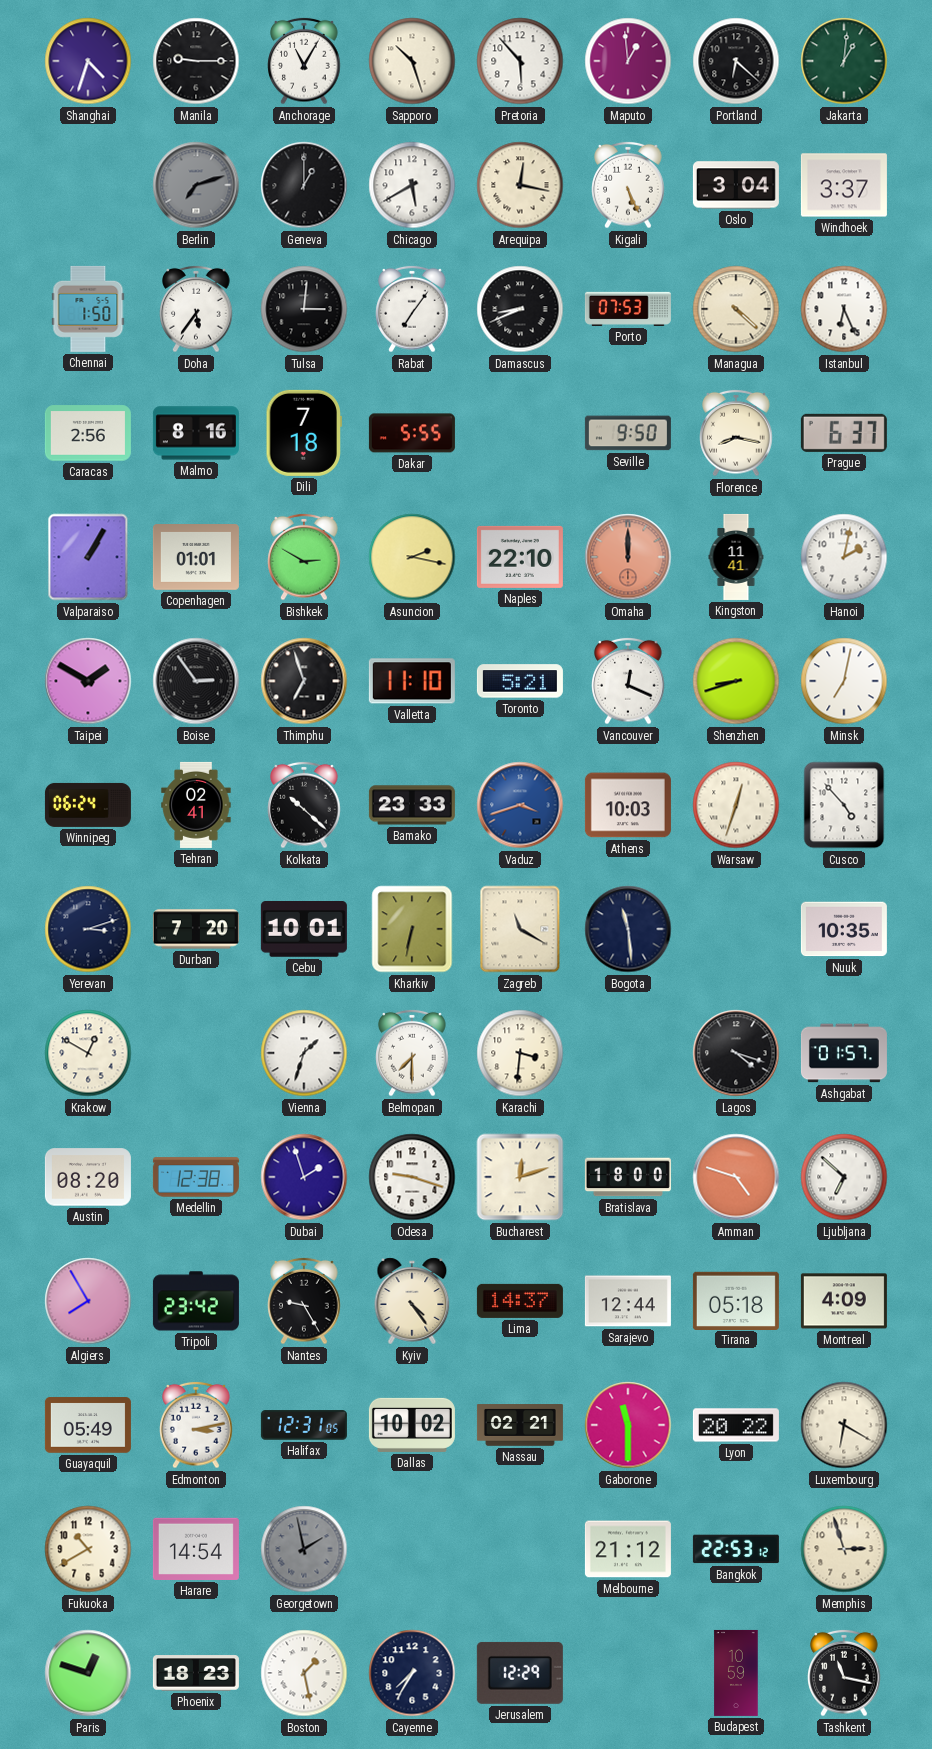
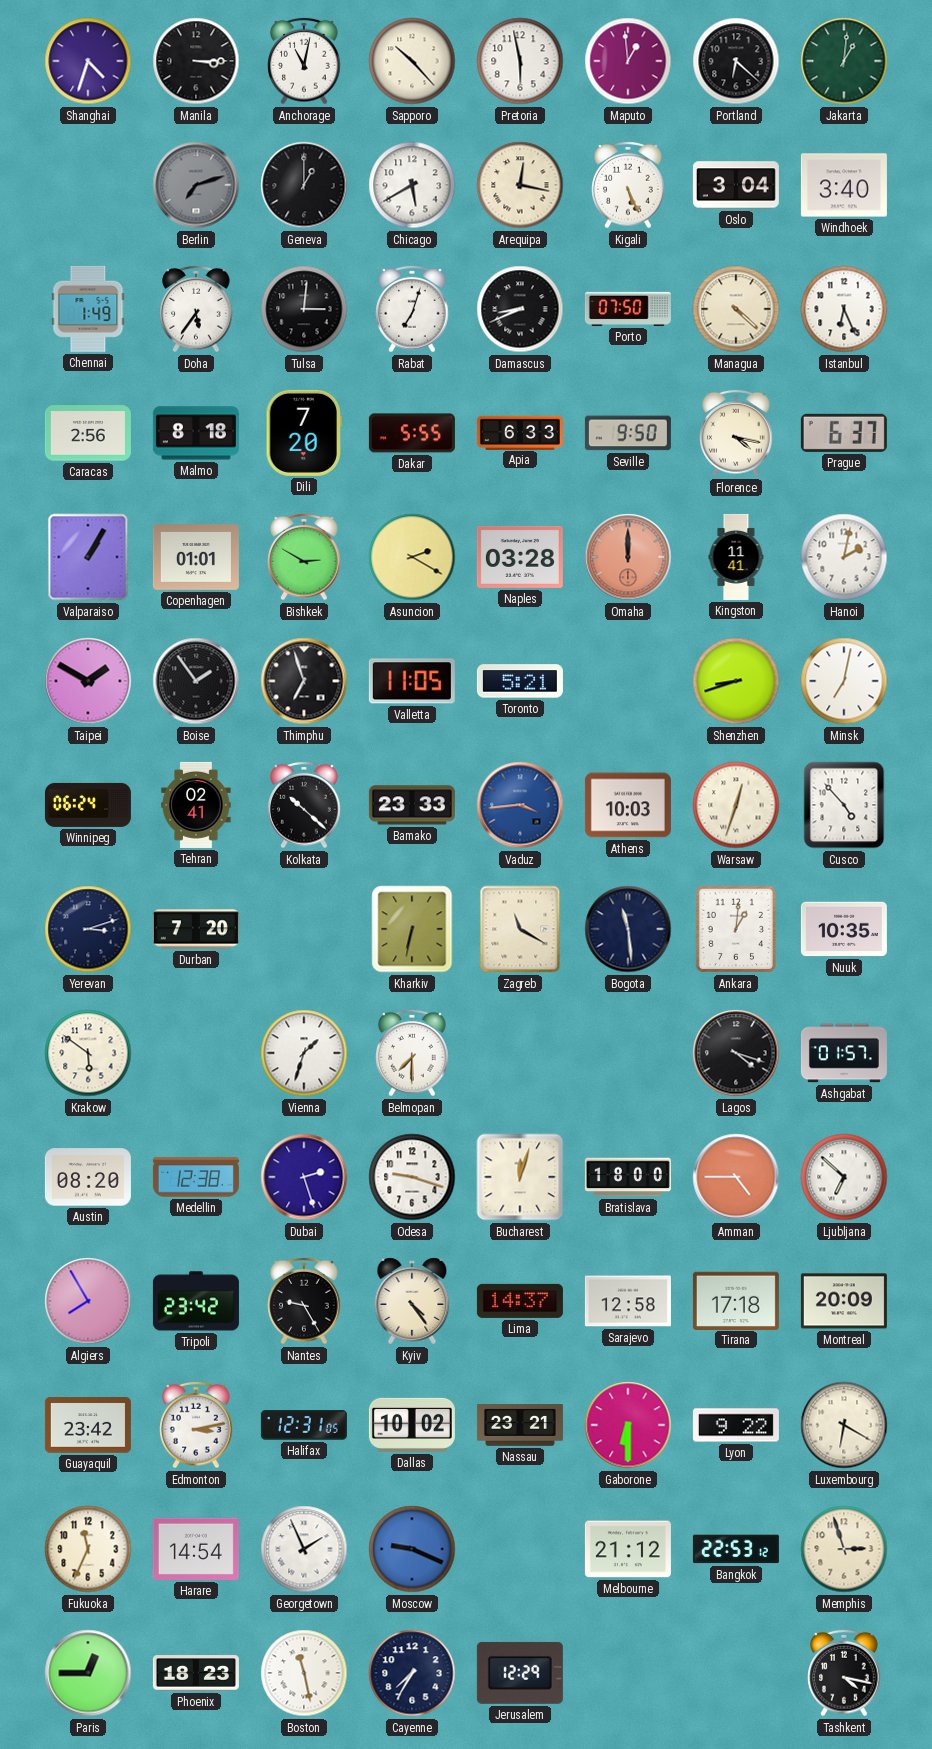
Manila: 9:15 -> 3:15 (196, 61)
Anchorage: 11:05 -> 11:02 (304, 61)
Sapporo: 10:27 -> 10:23 (412, 61)
Pretoria: 5:53 -> 5:58 (520, 61)
Windhoek: 3:37 -> 3:40 (844, 185)
Chennai: 1:50 -> 1:49 (88, 309)
Rabat: 7:06 -> 7:03 (412, 309)
Porto: 07:53 -> 07:50 (628, 309)
Malmo: 8:16 -> 8:18 (196, 433)
Dili: 7:18 -> 7:20 (303, 433)
Apia: none -> 6:33 (520, 432)
Florence: 8:17 -> 4:17 (736, 433)
Asuncion: 2:17 -> 2:20 (412, 557)
Naples: 22:10 -> 03:28 (520, 557)
Boise: 2:54 -> 1:54 (196, 681)
Valletta: 11:10 -> 11:05 (412, 681)
Vancouver: 12:19 -> none (628, 681)
Vaduz: 3:42 -> 3:44 (520, 805)
Cebu: 10:01 -> none (304, 930)
Ankara: none -> 1:01 (736, 929)
Krakow: 12:50 -> 5:51 (88, 1053)
Karachi: 3:31 -> none (520, 1053)
Dubai: 1:57 -> 2:27 (304, 1177)
Bucharest: 12:12 -> 12:03 (520, 1177)
Amman: 4:48 -> 4:45 (736, 1177)
Sarajevo: 12:44 -> 12:58 (628, 1301)
Tirana: 05:18 -> 17:18 (736, 1300)
Montreal: 4:09 -> 20:09 (844, 1301)
Guayaquil: 05:49 -> 23:42 (88, 1425)
Nassau: 02:21 -> 23:21 (520, 1425)
Gaborone: 11:30 -> 6:30 (628, 1425)
Lyon: 20:22 -> 9:22 (736, 1425)
Fukuoka: 10:40 -> 11:34 (88, 1549)
Georgetown: 1:58 -> 1:56 (304, 1549)
Georgetown dial: grey -> white (304, 1549)
Moscow: none -> 9:19 (412, 1549)
Paris: 12:48 -> 12:45 (88, 1673)
Boston: 1:28 -> 11:28 (304, 1673)
Budapest: 10:59 -> none (736, 1673)
Tashkent: 11:17 -> 4:17 (844, 1673)
